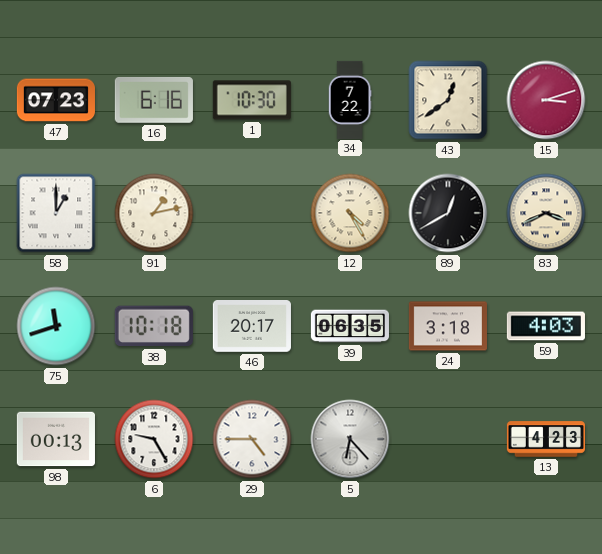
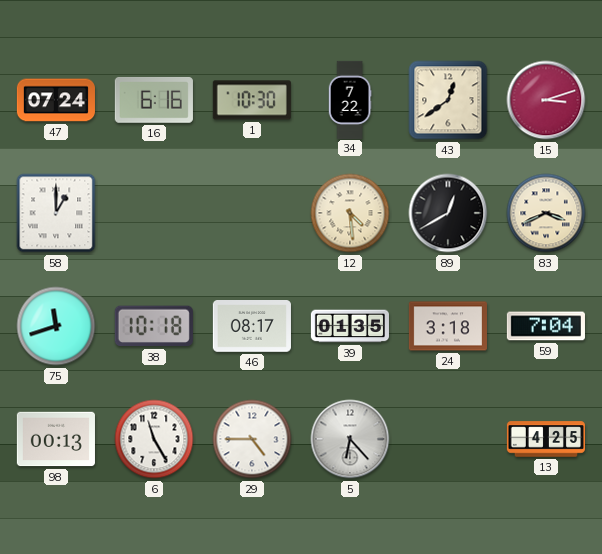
47: 07:23 -> 07:24 (56, 100)
91: 1:13 -> none (154, 213)
12: 4:25 -> 4:29 (350, 213)
46: 20:17 -> 08:17 (252, 327)
39: 06:35 -> 01:35 (350, 326)
59: 4:03 -> 7:04 (546, 326)
6: 9:25 -> 11:25 (154, 439)
13: 4:23 -> 4:25 (545, 439)
